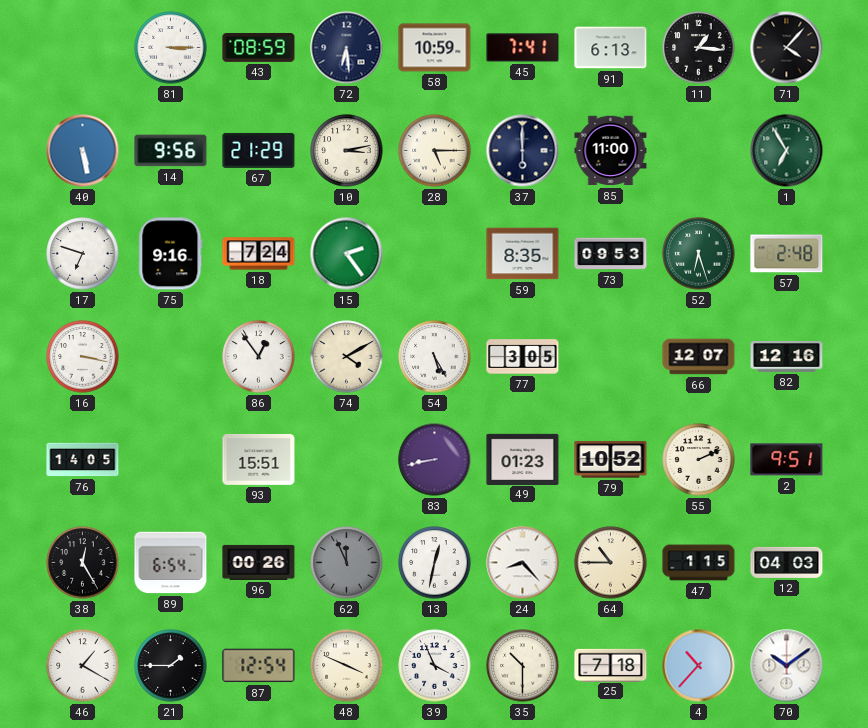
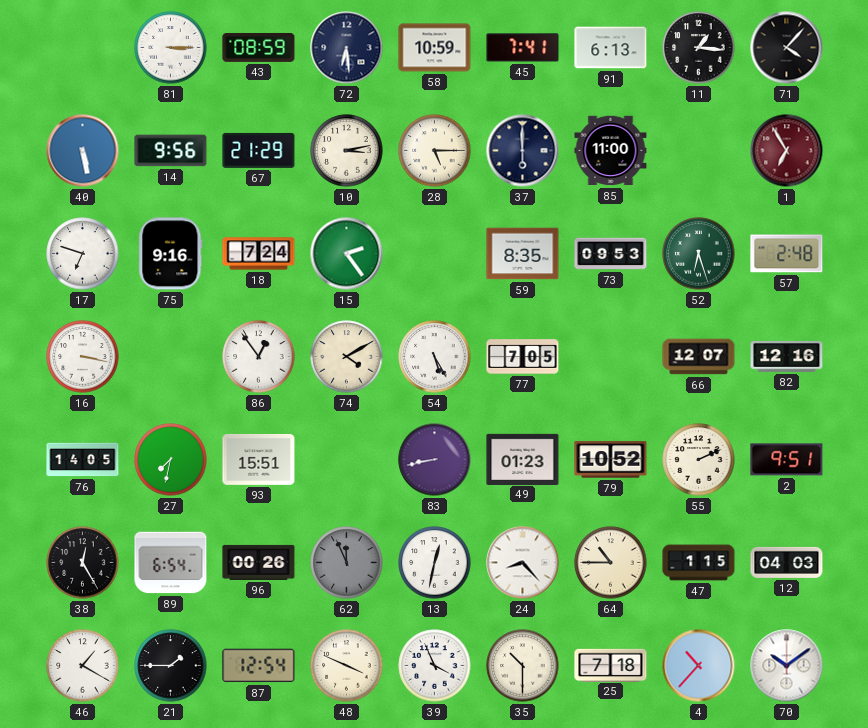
1 dial: green -> burgundy (787, 151)
77: 3:05 -> 7:05 (523, 357)
27: none -> 7:32 (171, 460)
